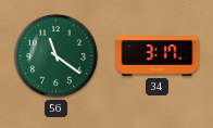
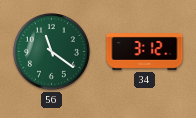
34: 3:17 -> 3:12 (145, 52)
